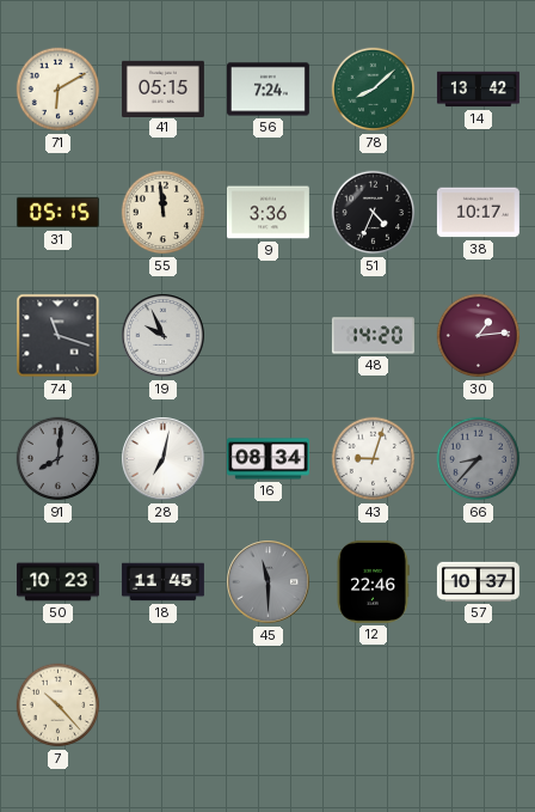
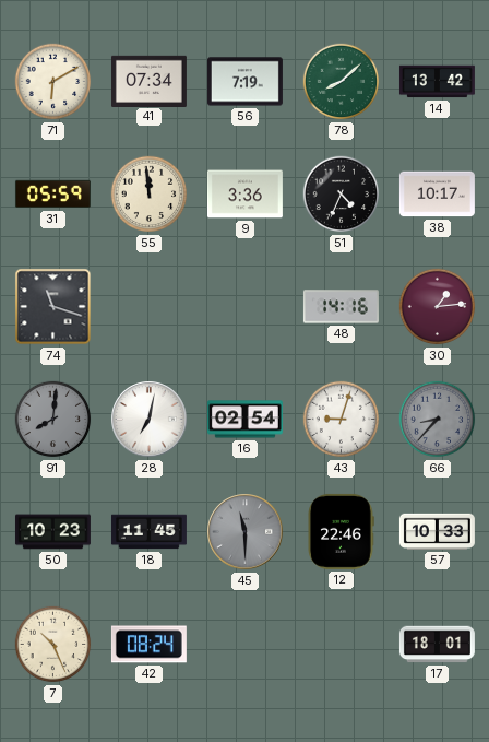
41: 05:15 -> 07:34 (148, 81)
56: 7:24 -> 7:19 (244, 82)
31: 05:15 -> 05:59 (52, 195)
19: 9:56 -> none (164, 336)
48: 14:20 -> 14:16 (341, 307)
16: 08:34 -> 02:54 (244, 420)
57: 10:37 -> 10:33 (437, 531)
7: 10:23 -> 10:26 (53, 645)
42: none -> 08:24 (148, 645)
17: none -> 18:01 (437, 645)
